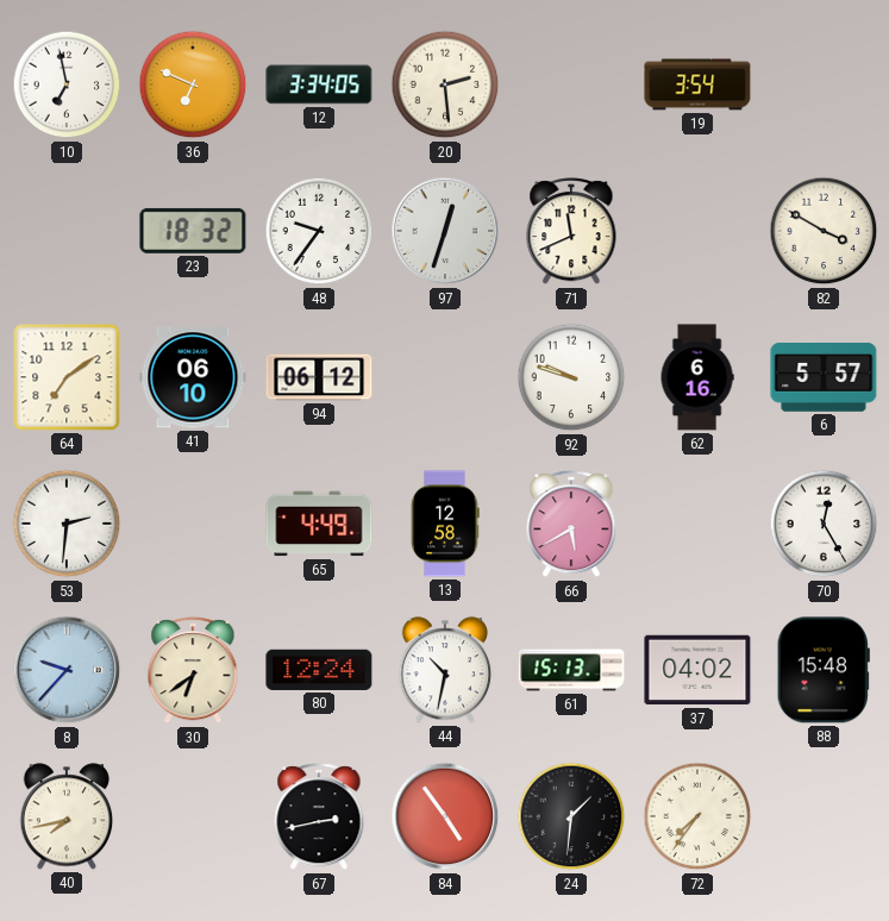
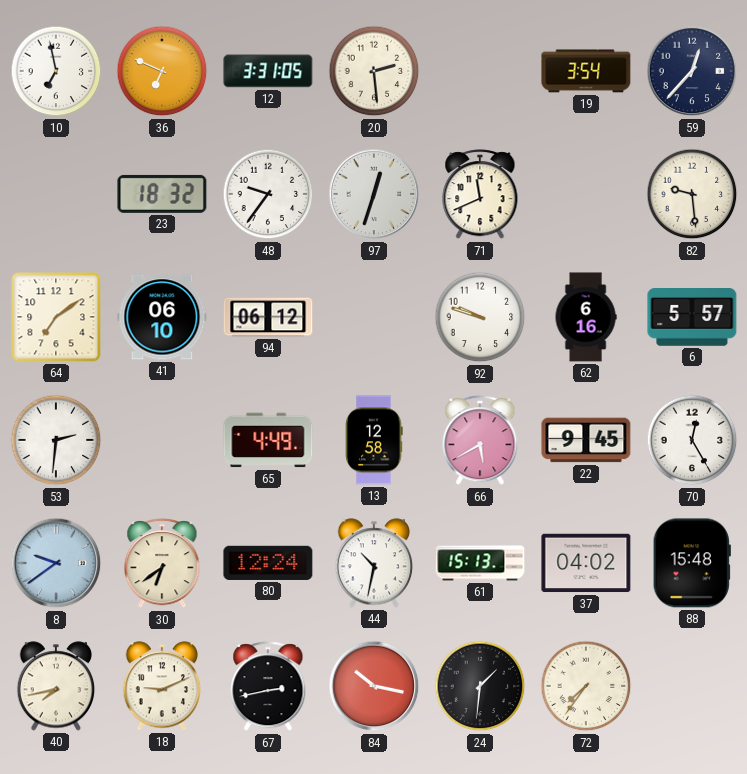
12: 3:34 -> 3:31 (268, 71)
59: none -> 12:37 (692, 71)
82: 3:50 -> 9:29 (692, 194)
22: none -> 9:45 (586, 440)
8: 9:37 -> 9:39 (56, 563)
18: none -> 9:11 (162, 686)
84: 4:54 -> 10:17 (374, 686)
